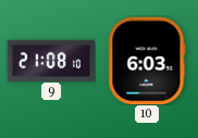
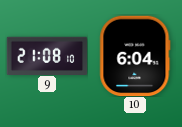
10: 6:03 -> 6:04 (135, 56)
